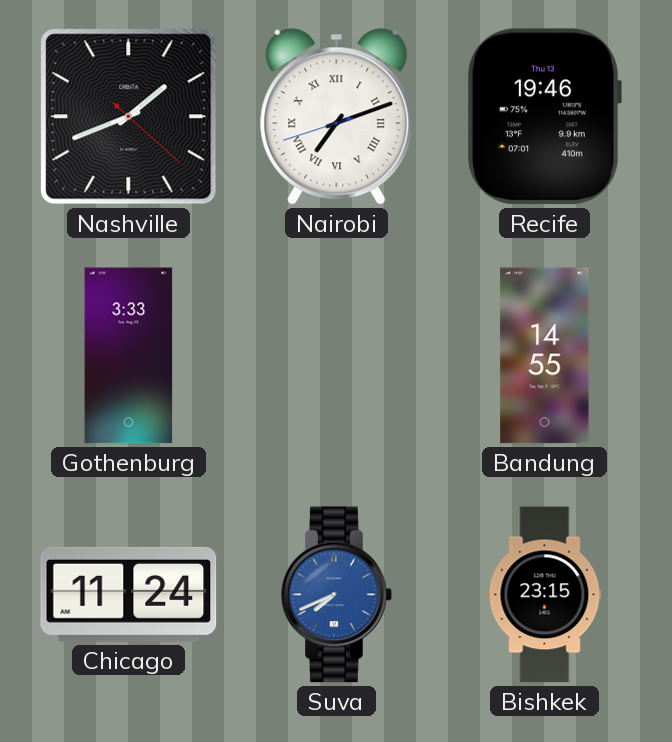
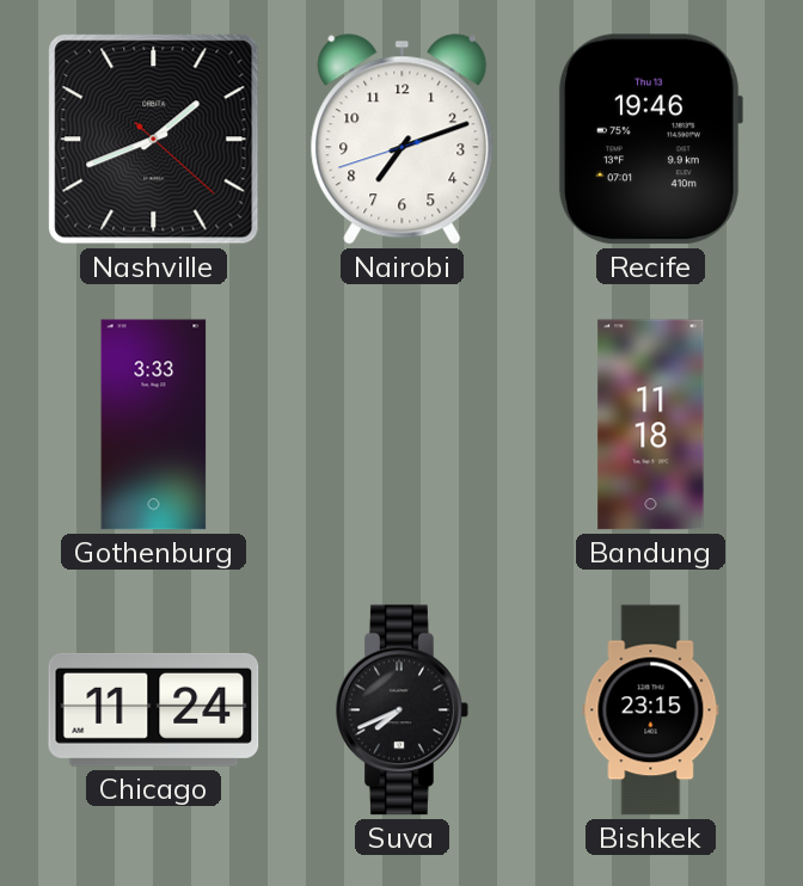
Nairobi numerals: Roman -> Arabic (403, 140)
Bandung: 14:55 -> 11:18 (651, 425)
Suva dial: blue -> black (403, 710)
